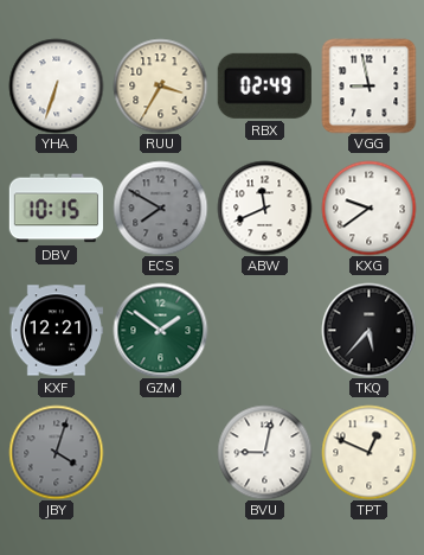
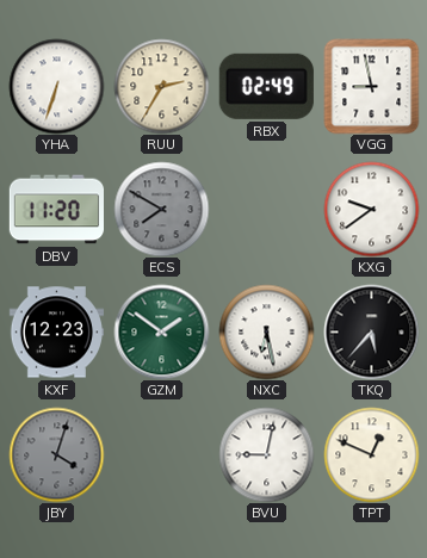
RUU: 3:35 -> 2:35 (161, 86)
DBV: 10:15 -> 11:20 (56, 210)
ABW: 11:41 -> none (264, 208)
KXF: 12:21 -> 12:23 (56, 333)
NXC: none -> 6:28 (266, 331)
